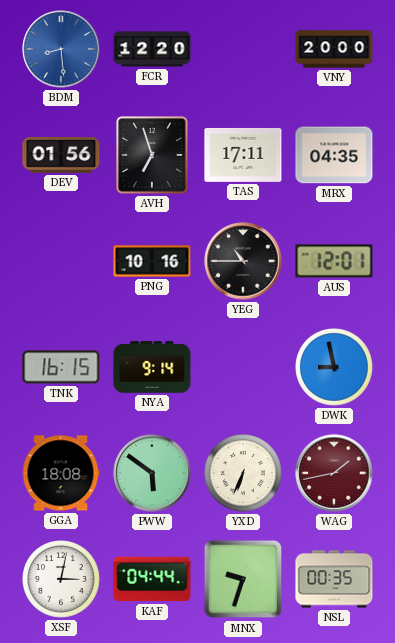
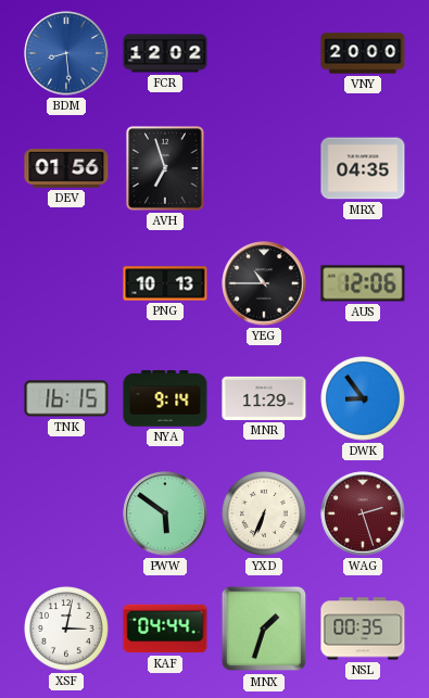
FCR: 12:20 -> 12:02 (165, 53)
TAS: 17:11 -> none (243, 155)
PNG: 10:16 -> 10:13 (165, 283)
AUS: 12:01 -> 12:06 (363, 283)
MNR: none -> 11:29 (264, 398)
DWK: 8:58 -> 8:54 (364, 399)
GGA: 18:08 -> none (61, 473)
WAG: 1:43 -> 2:27 (363, 513)
MNX: 9:33 -> 1:33 (264, 629)
